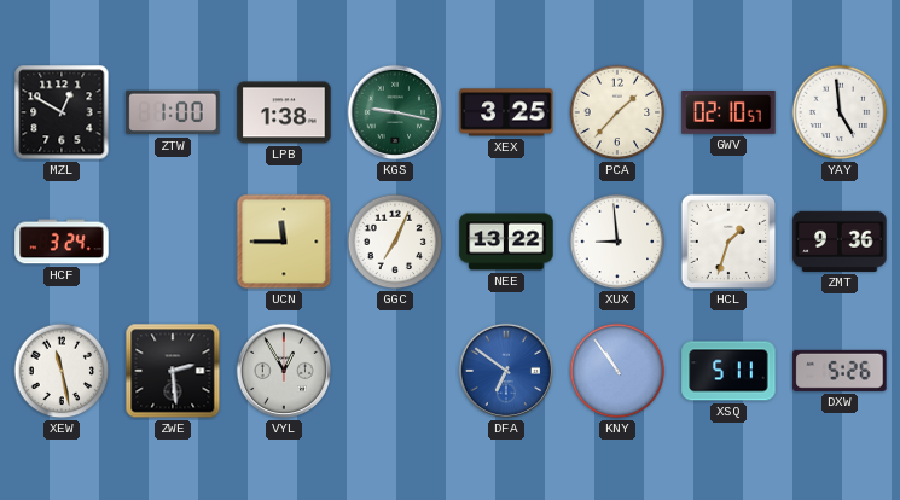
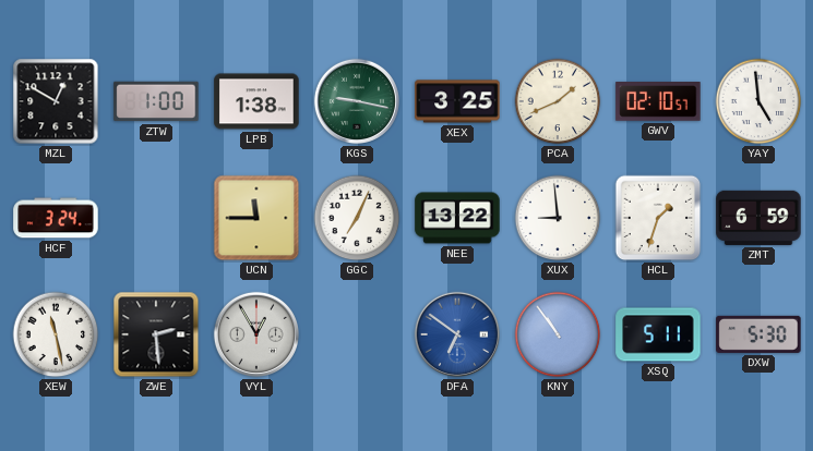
PCA: 1:37 -> 1:41 (558, 101)
ZMT: 9:36 -> 6:59 (758, 218)
DXW: 5:26 -> 5:30 (758, 334)
